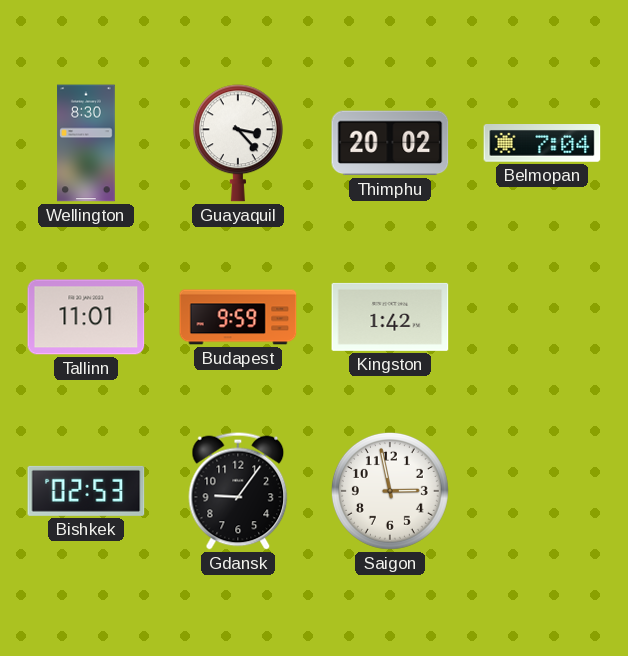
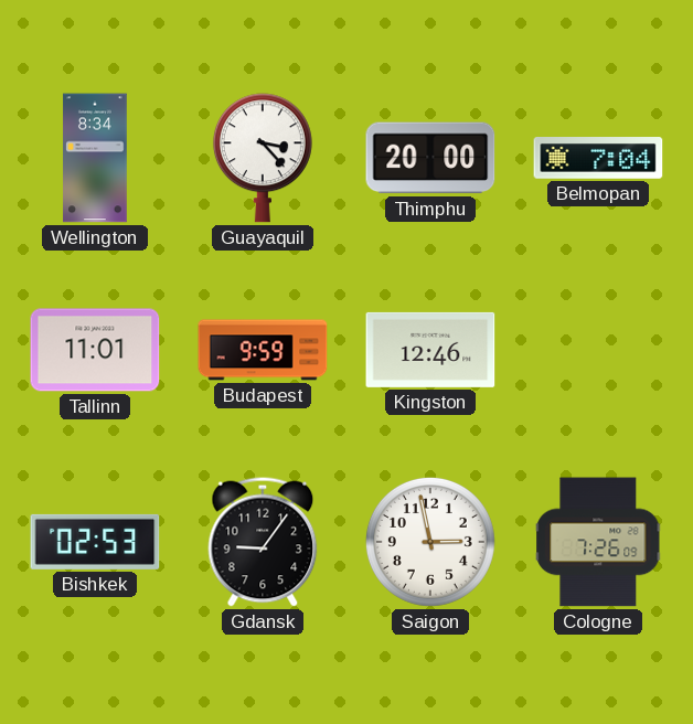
Wellington: 8:30 -> 8:34 (95, 158)
Thimphu: 20:02 -> 20:00 (430, 158)
Kingston: 1:42 -> 12:46 (430, 350)
Cologne: none -> 7:26 (599, 542)
